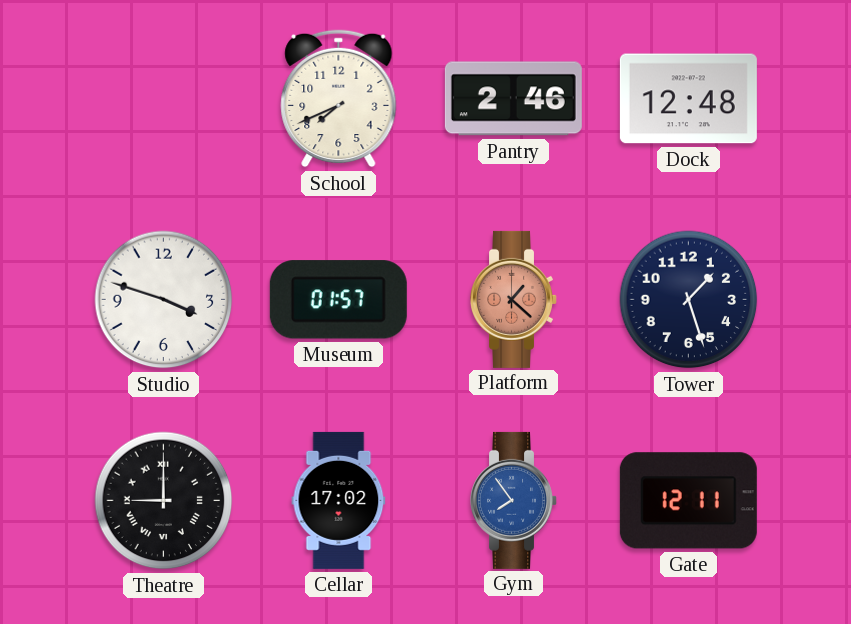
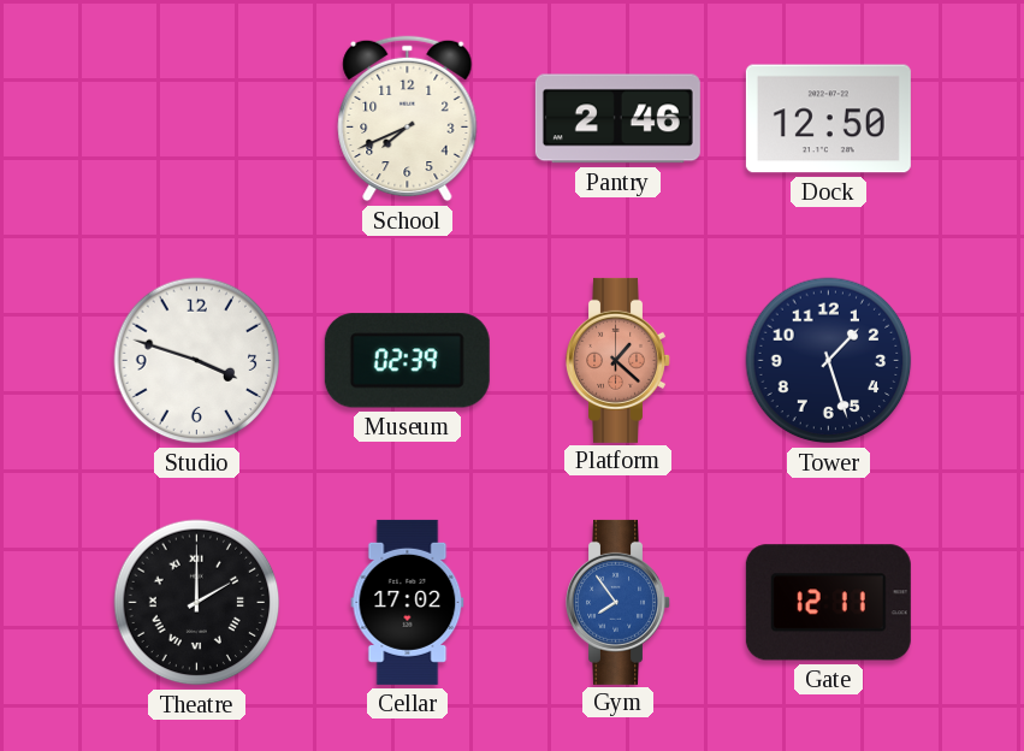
Dock: 12:48 -> 12:50 (828, 119)
Museum: 01:57 -> 02:39 (407, 361)
Theatre: 9:00 -> 2:00 (197, 603)
